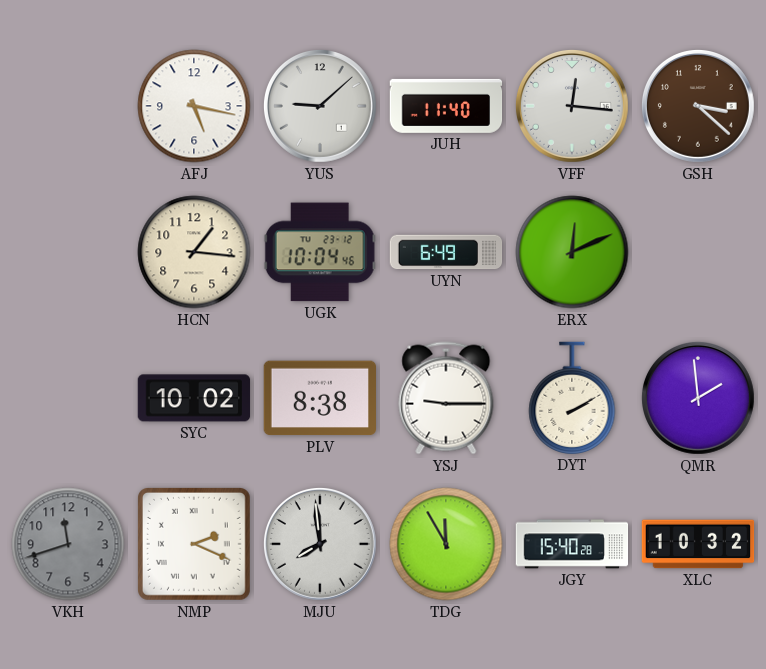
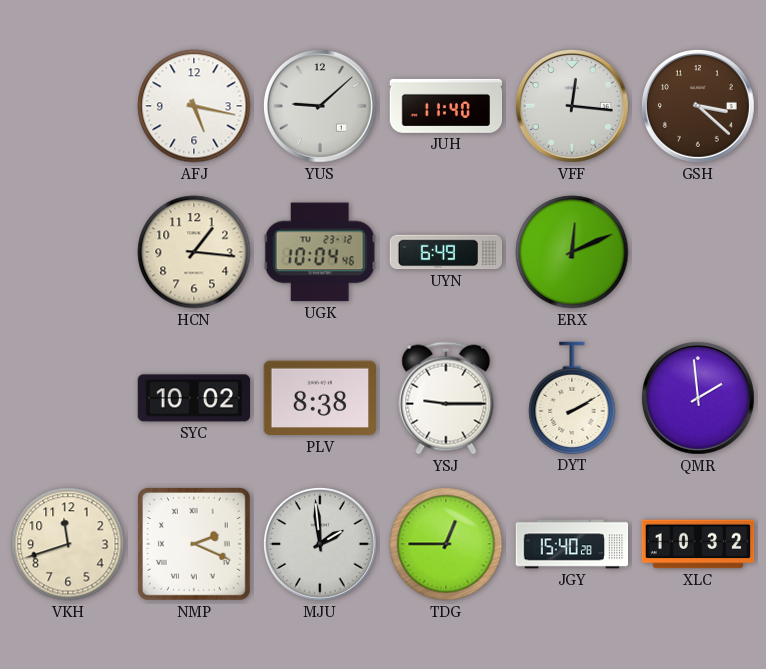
VKH dial: grey -> cream (68, 544)
MJU: 7:59 -> 1:59 (320, 544)
TDG: 11:55 -> 12:45 (446, 544)
